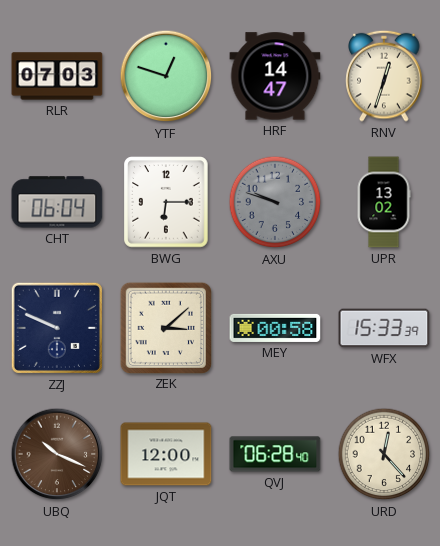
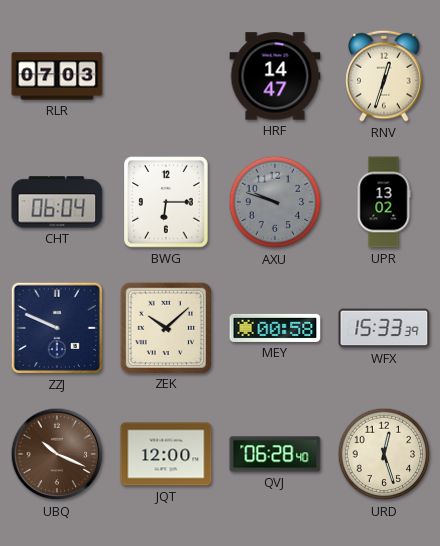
YTF: 12:48 -> none (166, 76)
ZEK: 3:08 -> 10:08 (165, 327)
URD: 12:23 -> 12:27 (384, 454)
